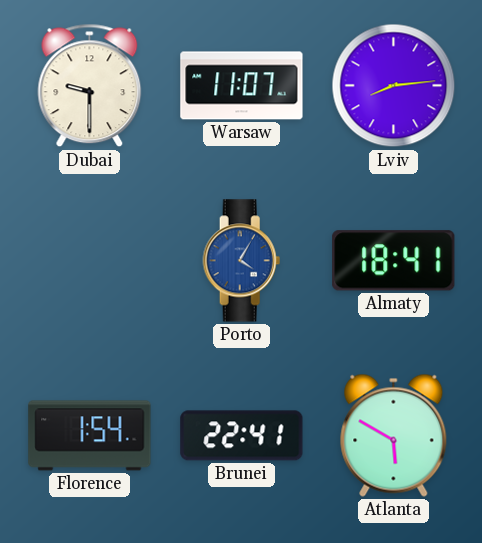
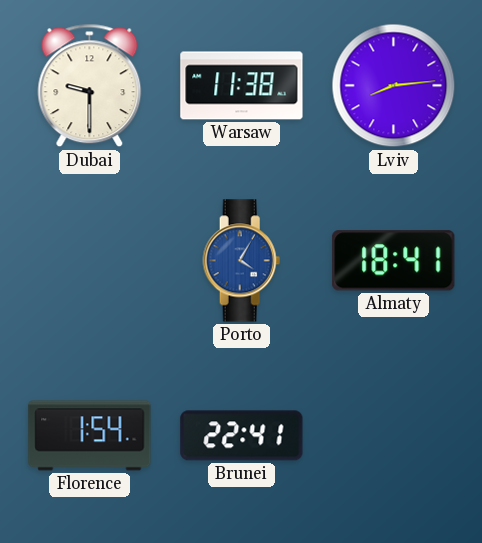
Warsaw: 11:07 -> 11:38 (242, 86)
Atlanta: 5:50 -> none (394, 435)
